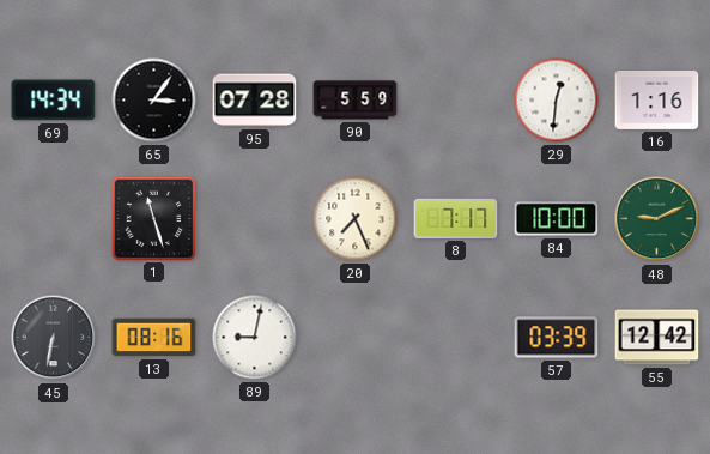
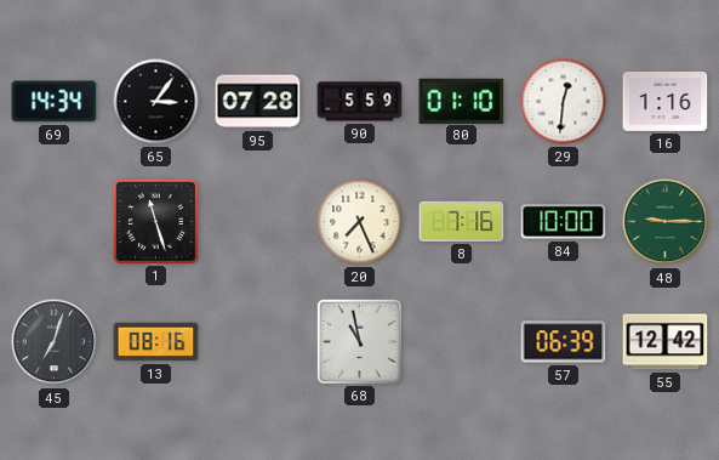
80: none -> 01:10 (462, 101)
8: 7:17 -> 7:16 (462, 221)
48: 9:11 -> 9:15 (666, 222)
45: 6:32 -> 7:03 (55, 342)
89: 9:02 -> none (255, 338)
68: none -> 10:58 (359, 341)
57: 03:39 -> 06:39 (564, 342)
